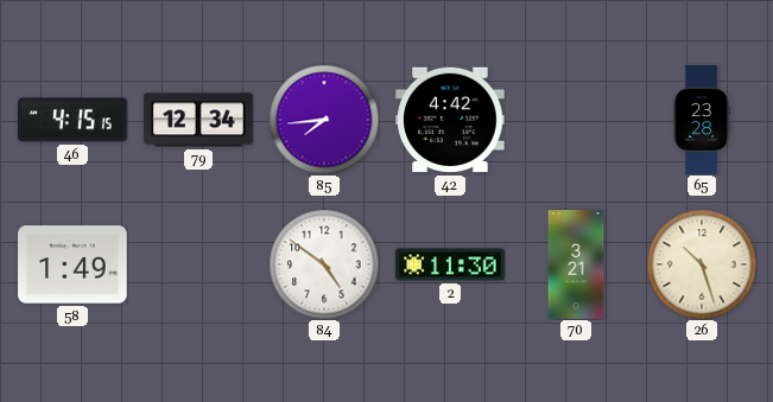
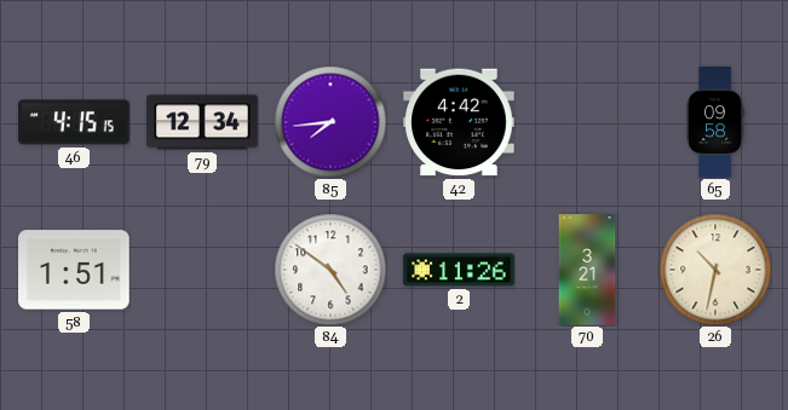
65: 23:28 -> 09:58 (714, 122)
58: 1:49 -> 1:51 (74, 270)
2: 11:30 -> 11:26 (459, 270)
26: 10:27 -> 10:32 (715, 270)
